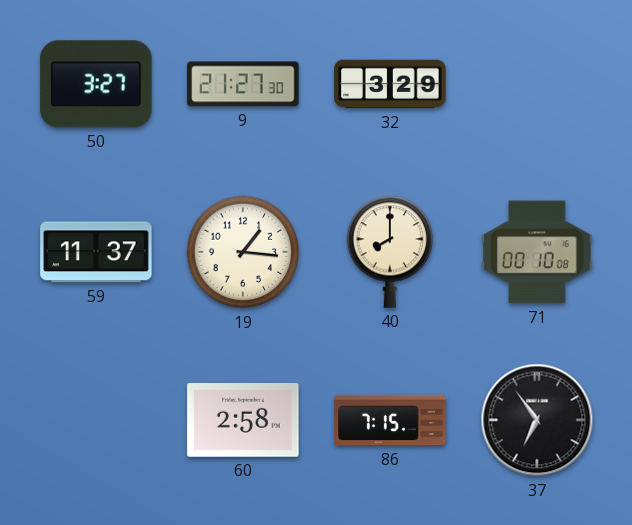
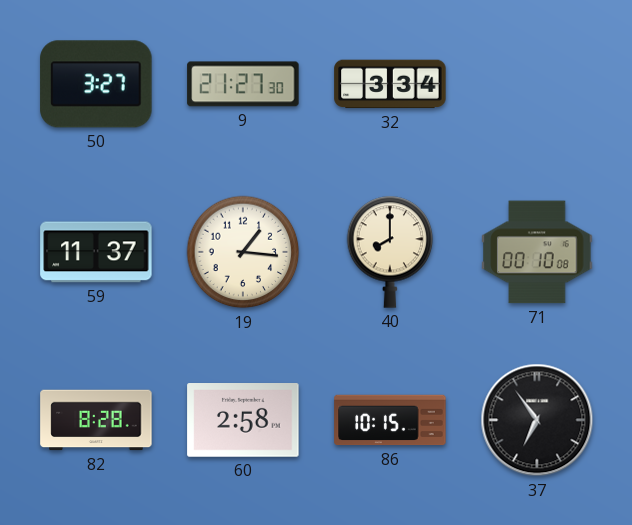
32: 3:29 -> 3:34 (390, 84)
82: none -> 8:28 (96, 420)
86: 7:15 -> 10:15 (390, 420)
